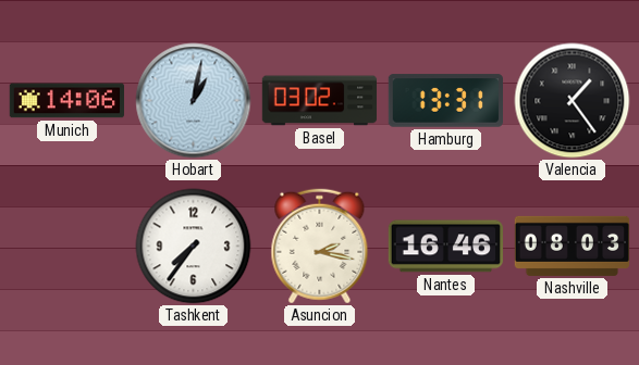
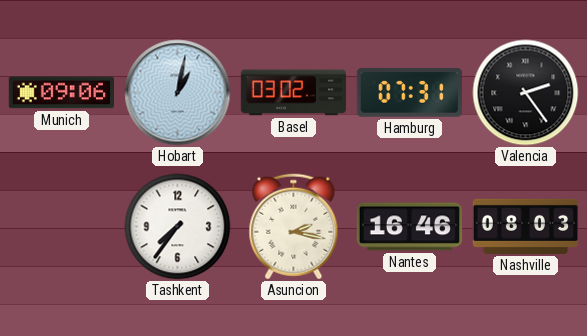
Munich: 14:06 -> 09:06 (61, 93)
Hamburg: 13:31 -> 07:31 (409, 93)
Valencia: 1:24 -> 2:24 (526, 93)
